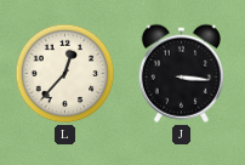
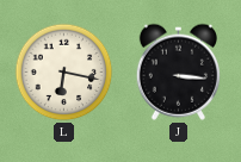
L: 12:37 -> 6:17 (64, 73)
